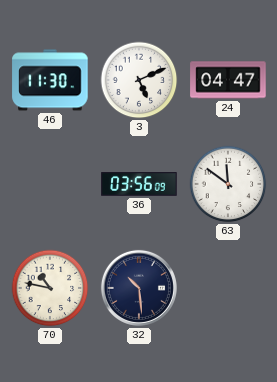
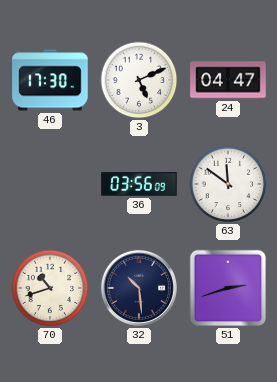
46: 11:30 -> 17:30 (50, 80)
70: 10:47 -> 10:42 (50, 288)
51: none -> 2:42 (228, 288)
